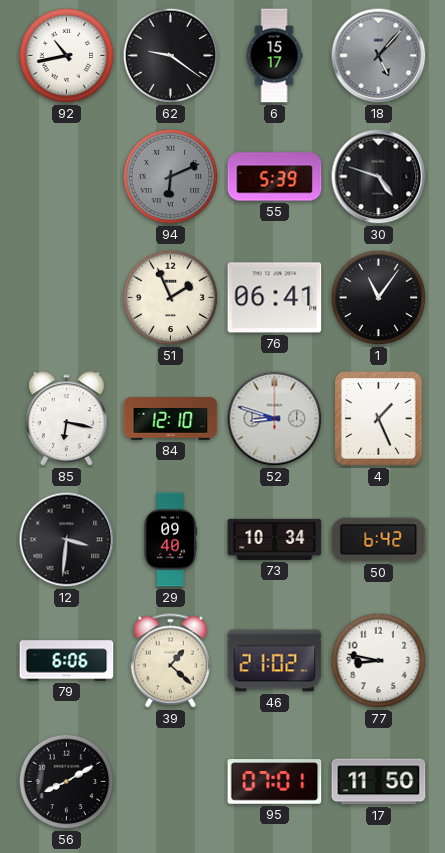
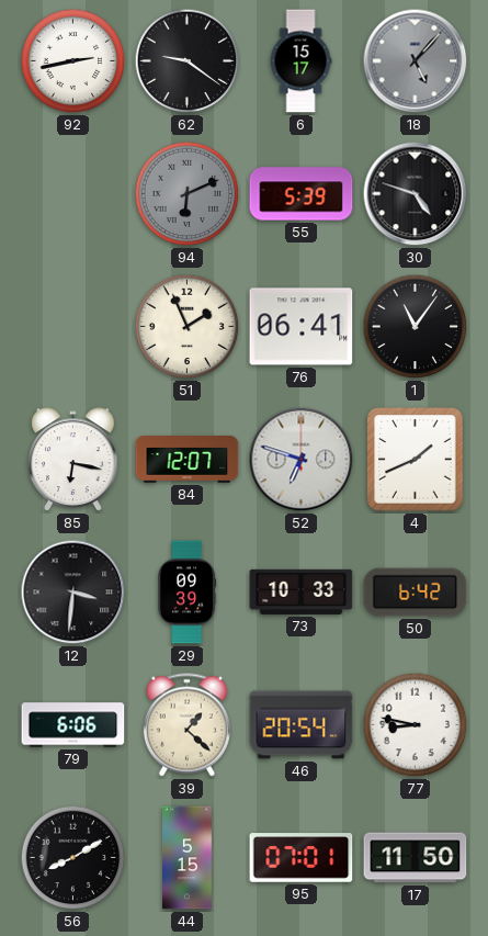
92: 10:43 -> 2:43 (73, 61)
84: 12:10 -> 12:07 (188, 460)
52: 8:48 -> 6:48 (302, 460)
4: 1:26 -> 1:41 (416, 460)
29: 09:40 -> 09:39 (188, 593)
73: 10:34 -> 10:33 (302, 591)
46: 21:02 -> 20:54 (302, 725)
44: none -> 5:15 (186, 858)
